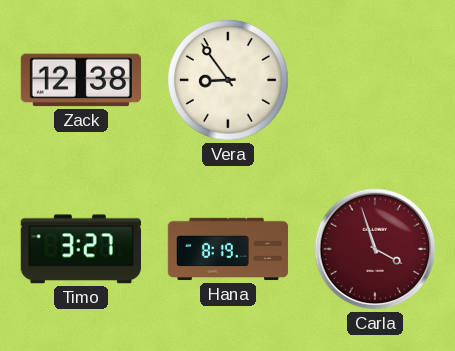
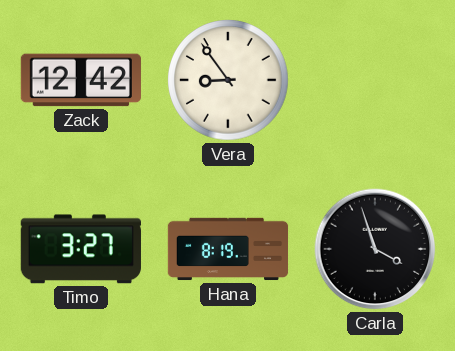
Zack: 12:38 -> 12:42 (81, 80)
Carla dial: burgundy -> black (375, 249)
